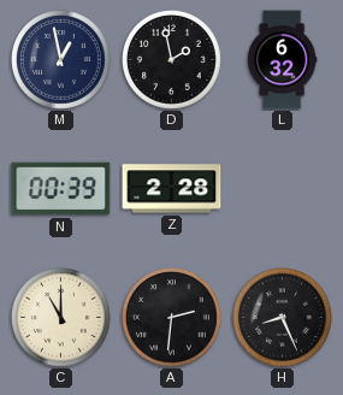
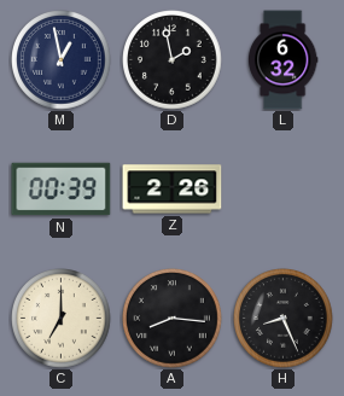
Z: 2:28 -> 2:26 (173, 190)
C: 11:00 -> 7:00 (62, 319)
A: 2:31 -> 8:16 (173, 319)
